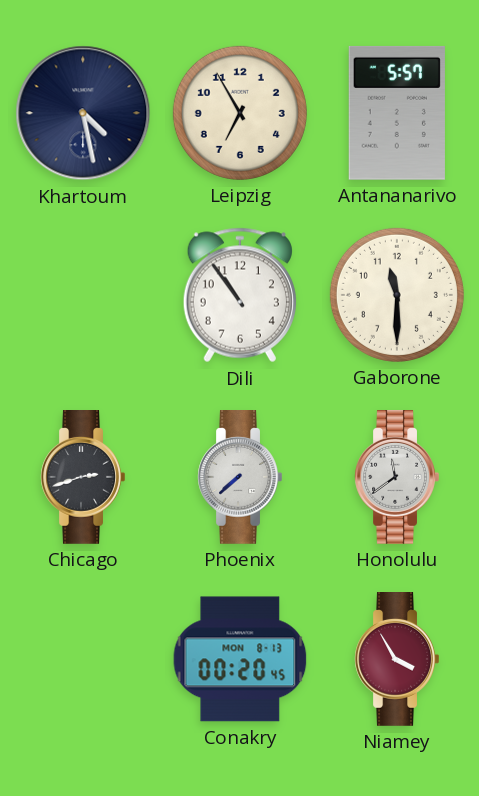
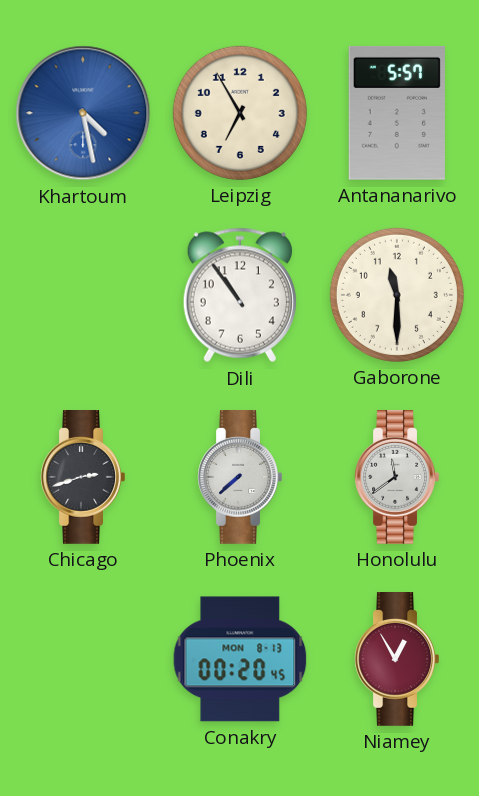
Khartoum dial: navy -> blue (83, 113)
Niamey: 3:55 -> 12:55 (397, 660)
